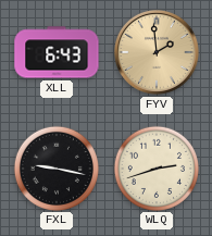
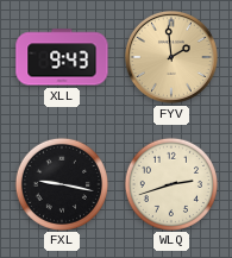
XLL: 6:43 -> 9:43 (62, 57)
